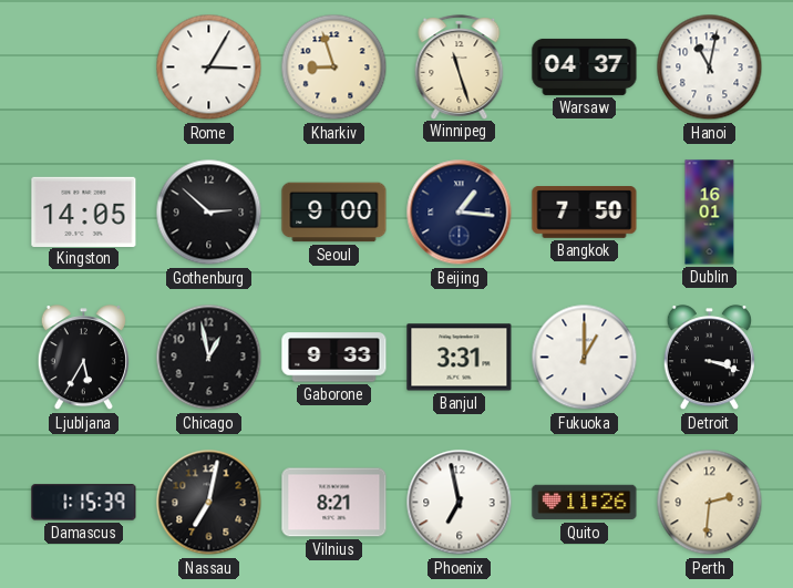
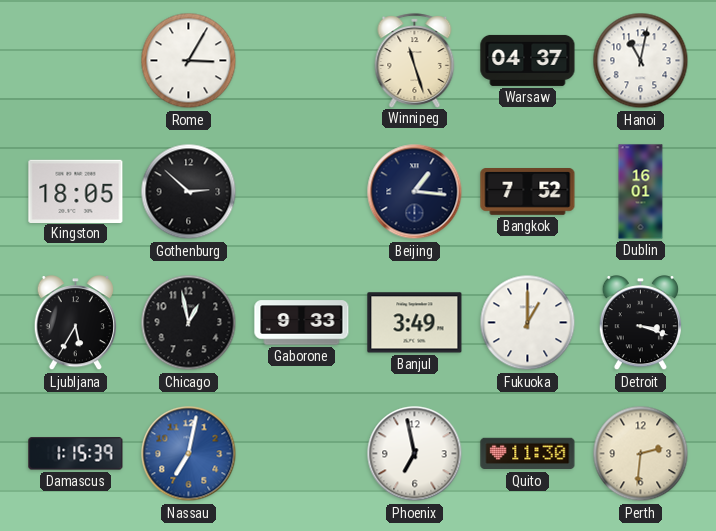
Kharkiv: 8:57 -> none (334, 68)
Kingston: 14:05 -> 18:05 (76, 191)
Seoul: 9:00 -> none (334, 213)
Bangkok: 7:50 -> 7:52 (528, 192)
Banjul: 3:31 -> 3:49 (415, 323)
Nassau dial: black -> blue (189, 454)
Vilnius: 8:21 -> none (334, 503)
Quito: 11:26 -> 11:30 (528, 454)
